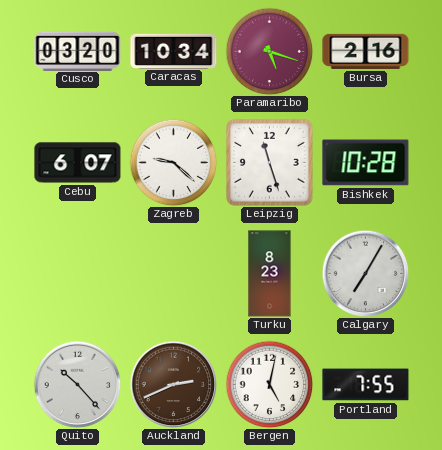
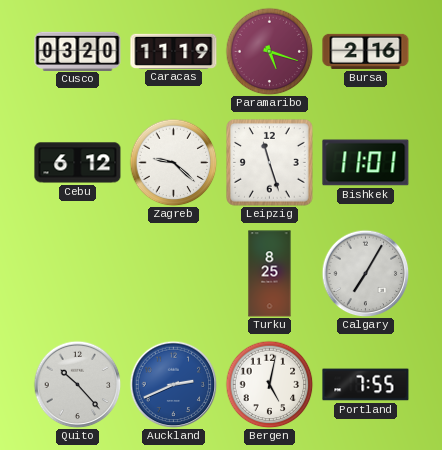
Caracas: 10:34 -> 11:19 (174, 51)
Cebu: 6:07 -> 6:12 (78, 163)
Bishkek: 10:28 -> 11:01 (366, 163)
Turku: 8:23 -> 8:25 (270, 274)
Auckland dial: brown -> blue (173, 384)
